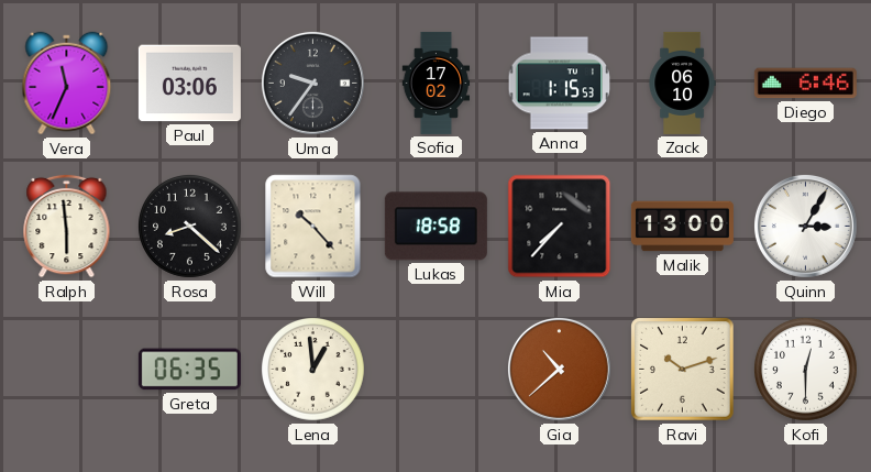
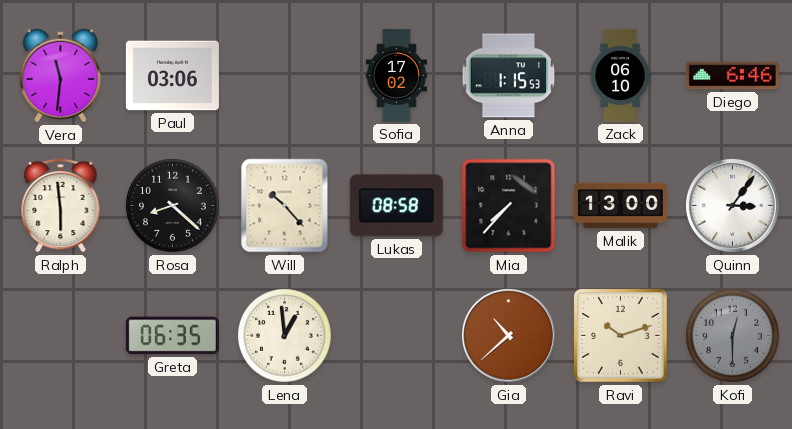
Vera: 11:34 -> 11:31 (61, 76)
Uma: 9:36 -> none (312, 83)
Lukas: 18:58 -> 08:58 (396, 206)
Quinn: 3:05 -> 3:06 (732, 205)
Kofi dial: white -> grey (733, 336)
